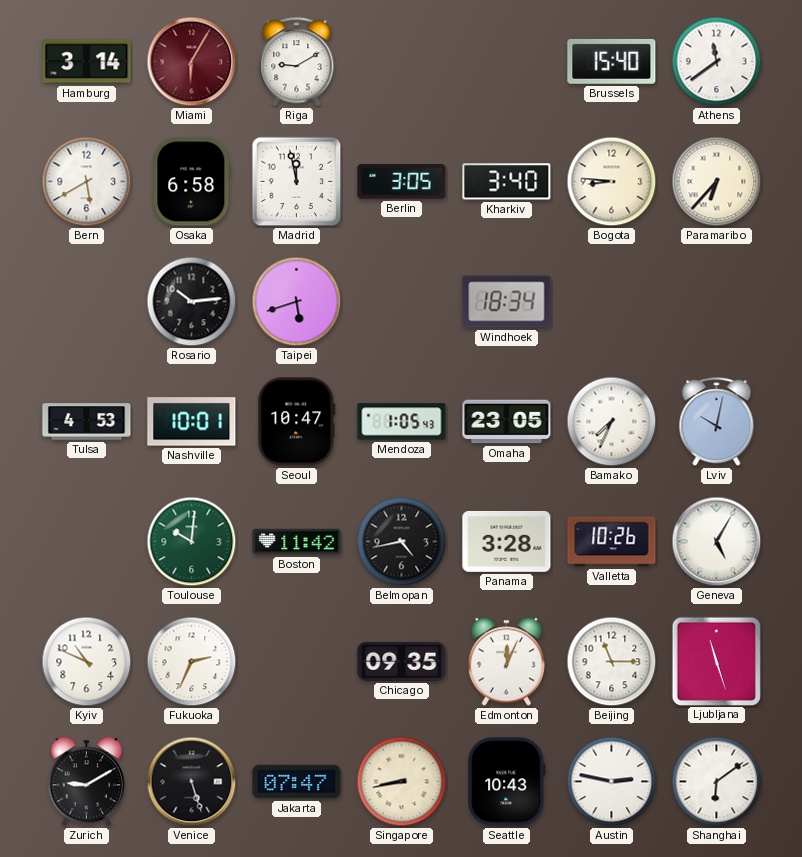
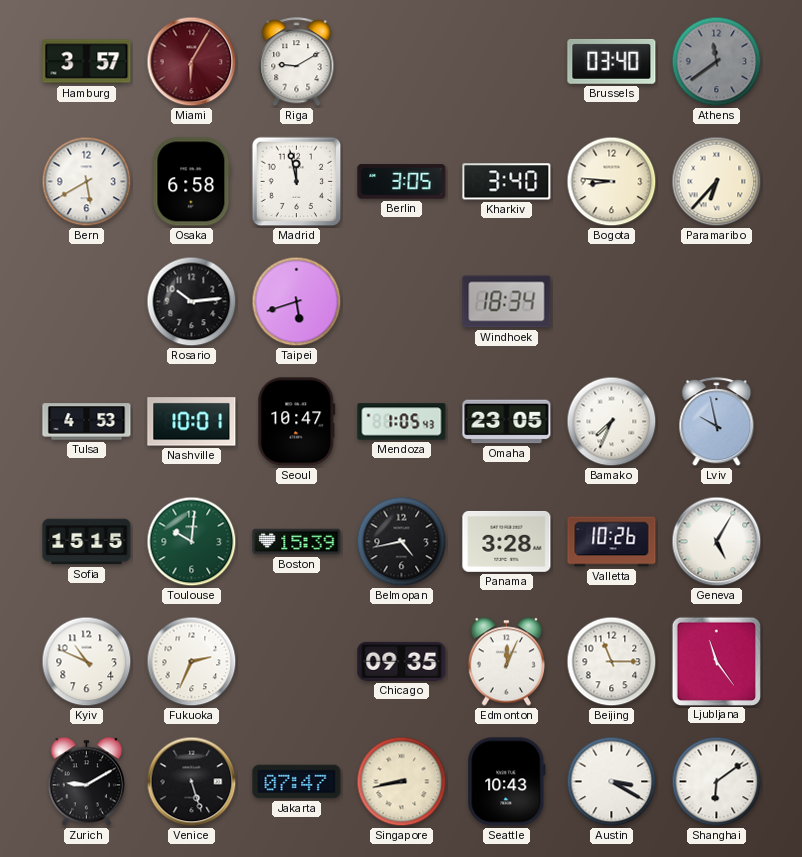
Hamburg: 3:14 -> 3:57 (87, 62)
Brussels: 15:40 -> 03:40 (612, 61)
Athens dial: white -> grey (717, 62)
Lviv: 10:02 -> 9:58 (717, 422)
Sofia: none -> 15:15 (87, 542)
Boston: 11:42 -> 15:39 (297, 542)
Ljubljana: 11:27 -> 11:24 (716, 661)
Austin: 2:47 -> 3:20 (612, 782)
